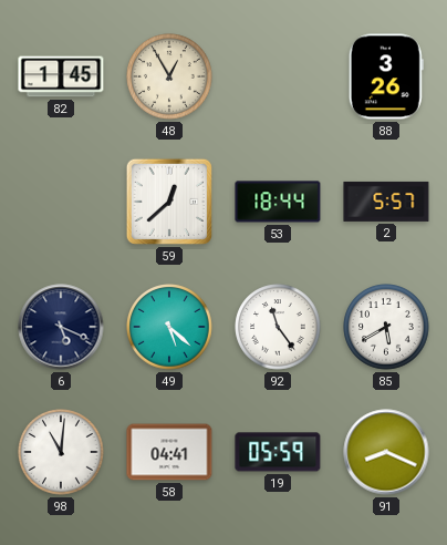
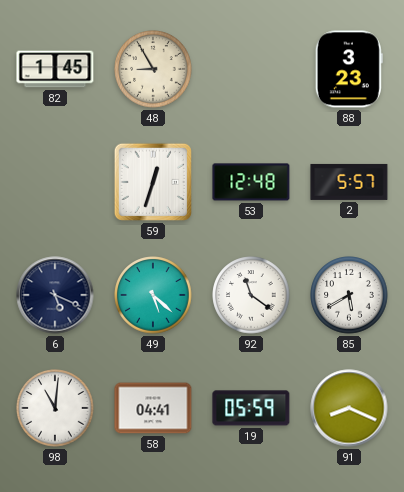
48: 12:55 -> 8:55 (153, 69)
88: 3:26 -> 3:23 (349, 69)
59: 12:38 -> 12:33 (153, 182)
53: 18:44 -> 12:48 (251, 182)
92: 11:24 -> 11:21 (251, 295)
